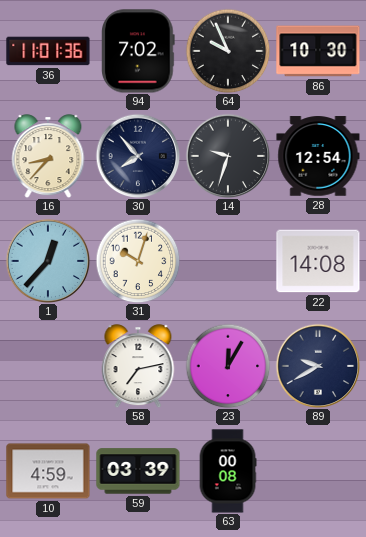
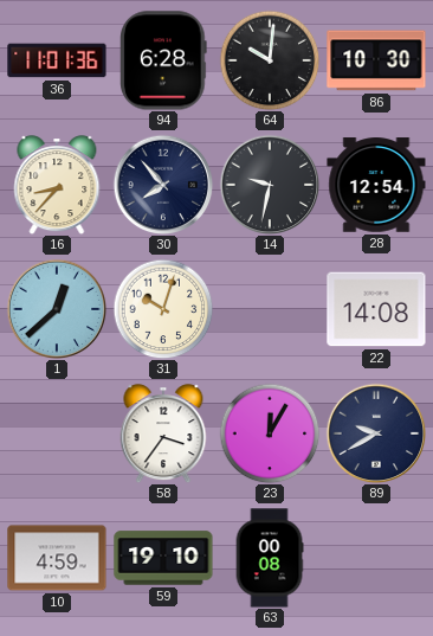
94: 7:02 -> 6:28 (163, 60)
64: 9:56 -> 10:01 (270, 60)
14: 9:33 -> 9:32 (270, 185)
1: 12:37 -> 12:38 (57, 309)
58: 7:13 -> 3:36 (163, 433)
59: 03:39 -> 19:10 (163, 558)
